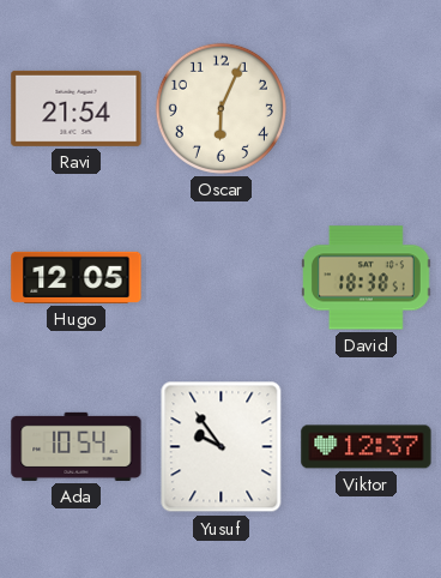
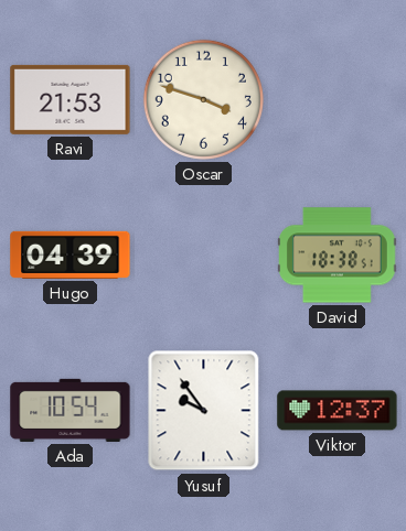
Ravi: 21:54 -> 21:53 (71, 99)
Oscar: 6:04 -> 3:48 (203, 99)
Hugo: 12:05 -> 04:39 (71, 254)
